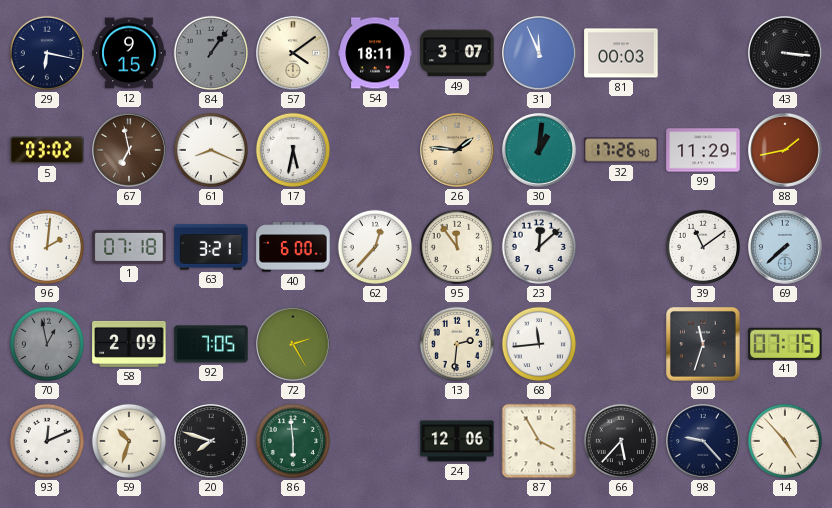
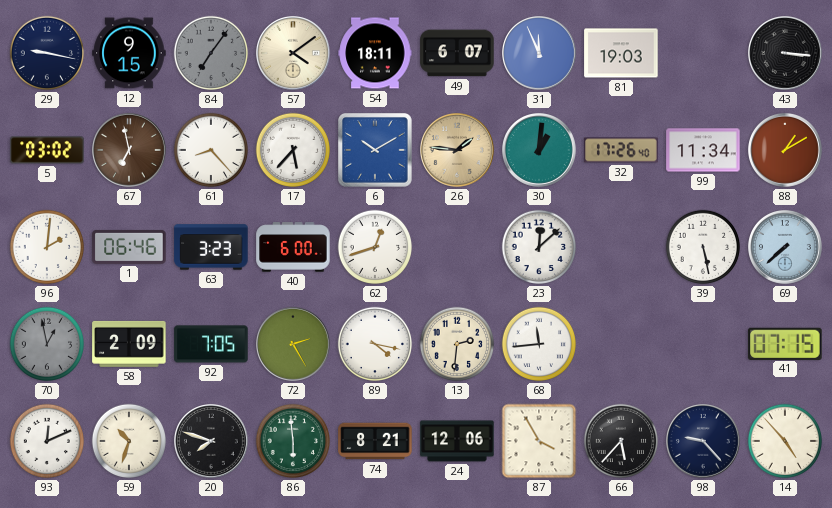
29: 6:17 -> 9:17 (47, 53)
84: 1:06 -> 7:06 (211, 53)
49: 3:07 -> 6:07 (457, 53)
81: 00:03 -> 19:03 (621, 53)
61: 8:19 -> 8:23 (211, 150)
17: 5:32 -> 5:37 (293, 150)
6: none -> 10:10 (376, 151)
99: 11:29 -> 11:34 (703, 150)
88: 1:43 -> 1:10 (786, 151)
1: 07:18 -> 06:46 (129, 247)
63: 3:21 -> 3:23 (211, 247)
62: 12:37 -> 12:42 (375, 247)
95: 11:54 -> none (457, 247)
39: 11:09 -> 5:28 (703, 247)
89: none -> 4:17 (375, 344)
90: 11:33 -> none (704, 345)
74: none -> 8:21 (375, 441)
